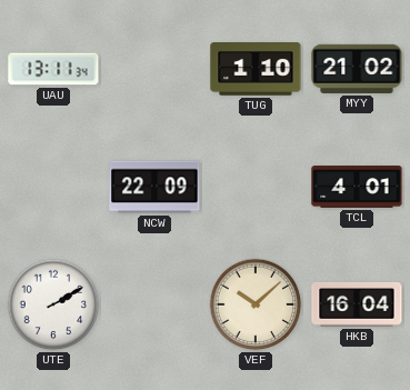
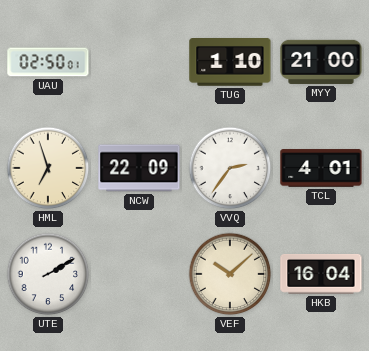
UAU: 13:11 -> 02:50 (48, 62)
MYY: 21:02 -> 21:00 (321, 62)
HML: none -> 6:57 (48, 168)
VVQ: none -> 2:36 (230, 168)
